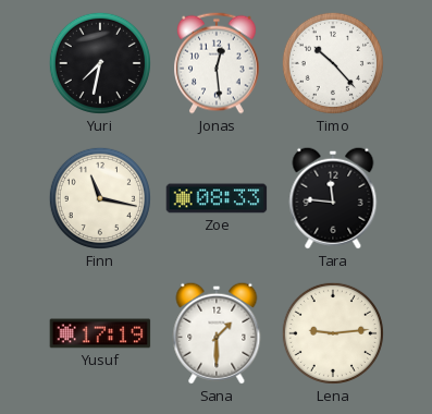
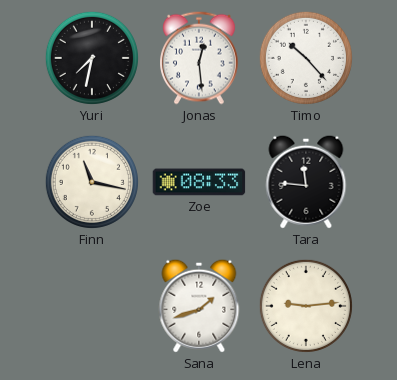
Yusuf: 17:19 -> none (100, 333)
Sana: 1:30 -> 1:42 (199, 306)
